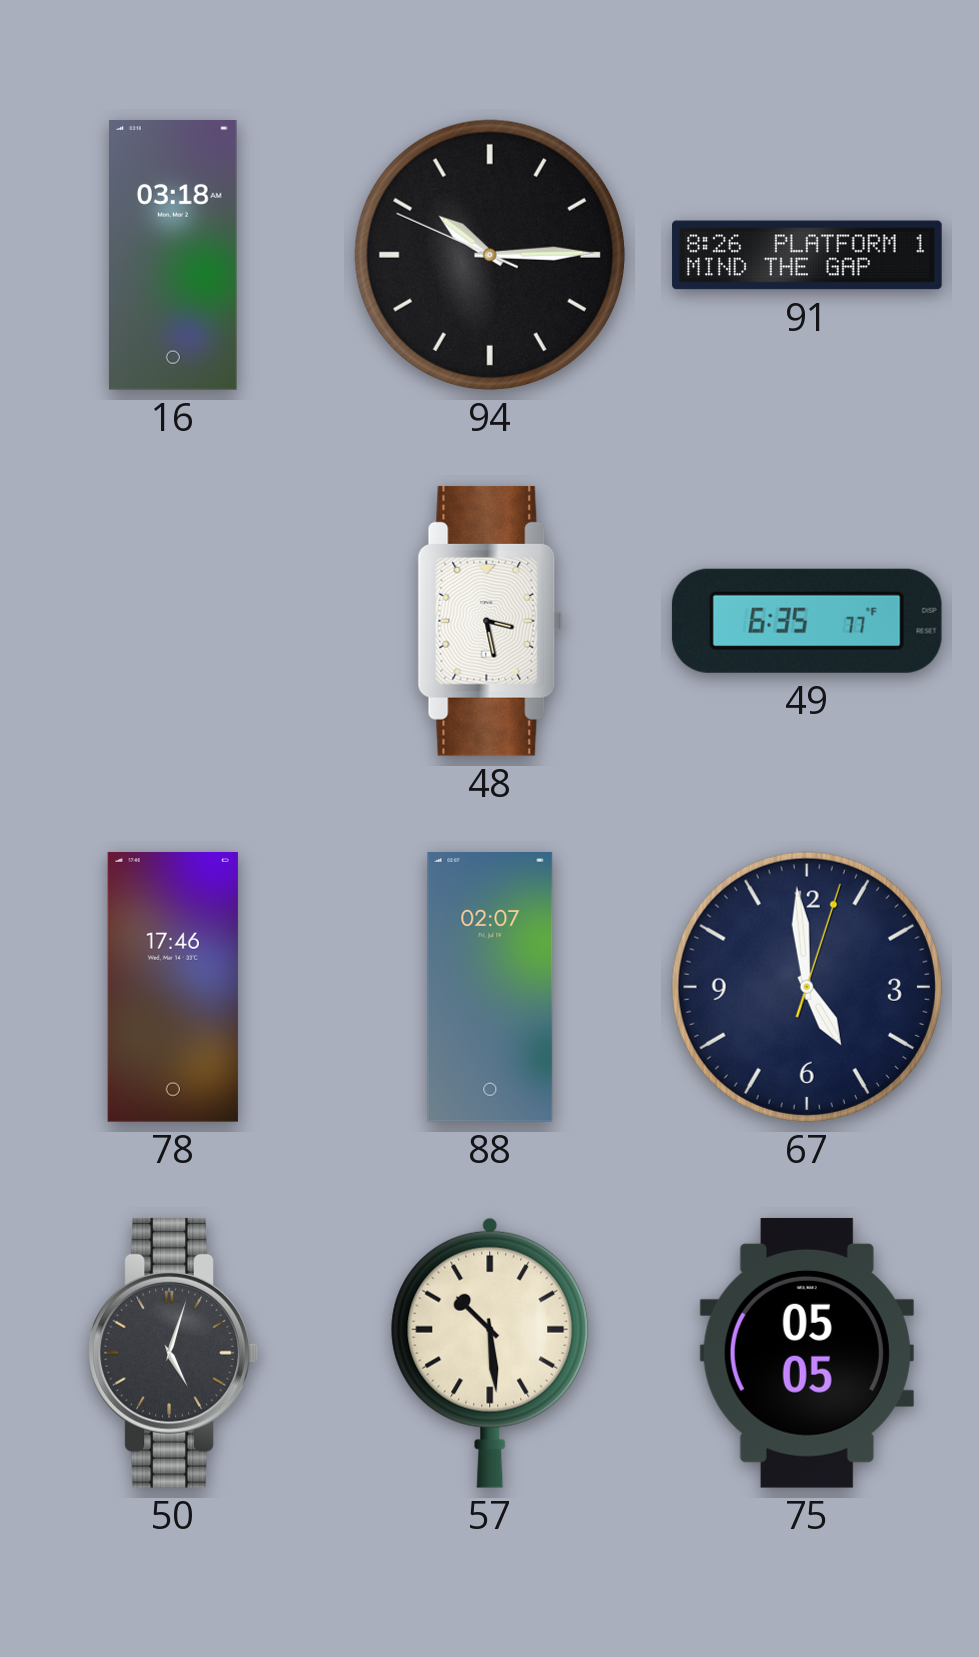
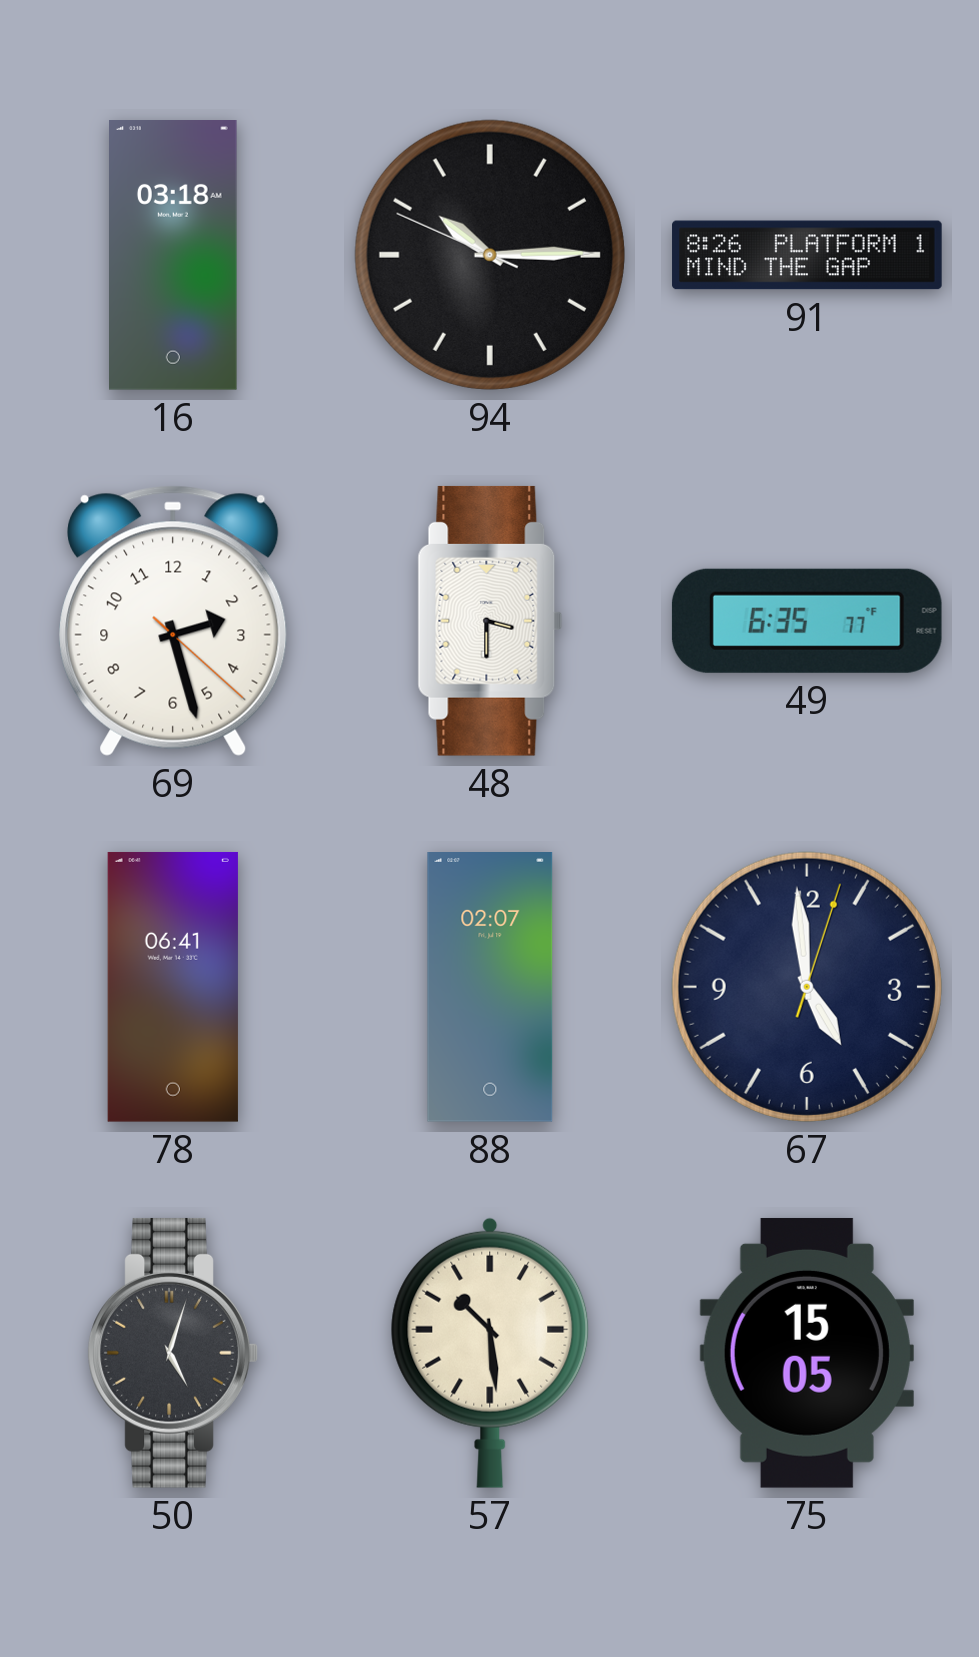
69: none -> 2:27 (173, 621)
48: 3:28 -> 3:30 (490, 621)
78: 17:46 -> 06:41 (173, 987)
75: 05:05 -> 15:05 (807, 1353)
